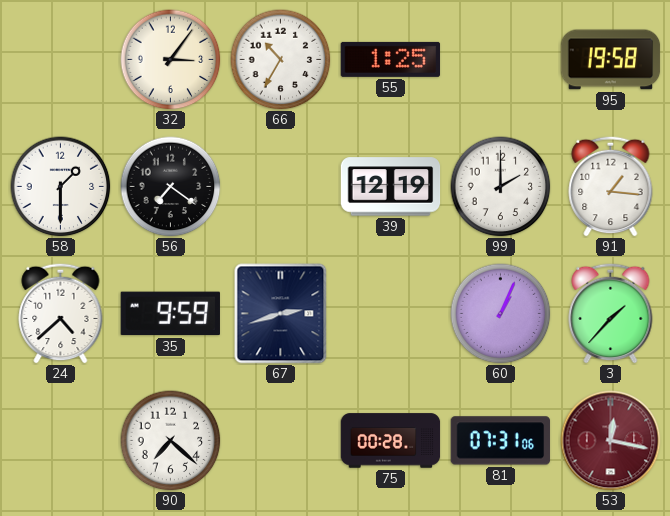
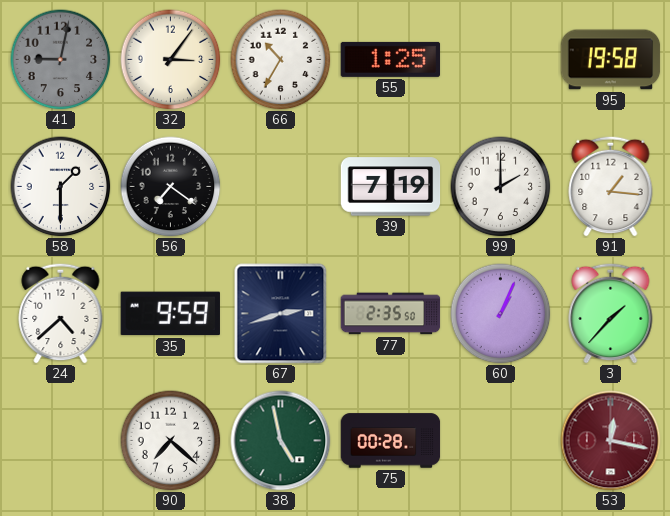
41: none -> 9:02 (61, 60)
39: 12:19 -> 7:19 (391, 187)
77: none -> 2:35 (391, 314)
38: none -> 4:58 (281, 441)
81: 07:31 -> none (501, 441)
